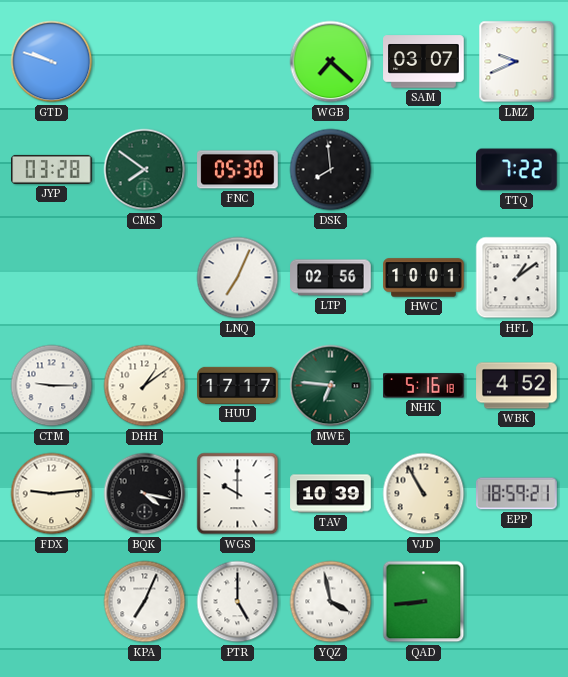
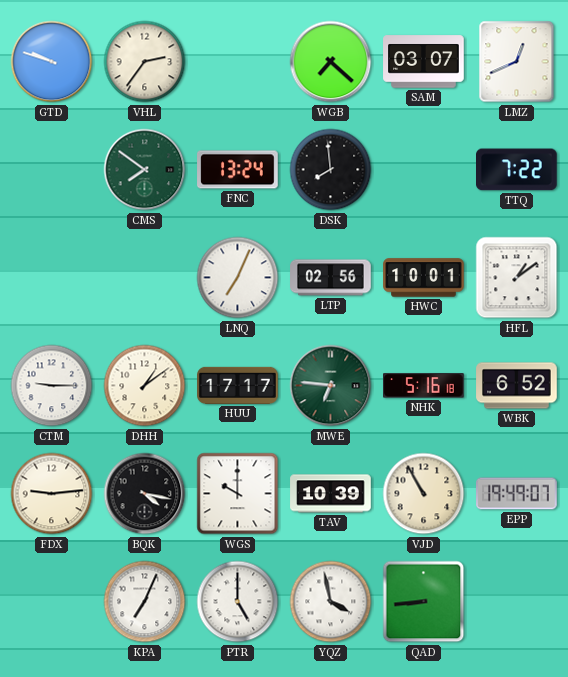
VHL: none -> 2:36 (145, 62)
LMZ: 9:41 -> 12:41 (517, 62)
JYP: 03:28 -> none (52, 169)
FNC: 05:30 -> 13:24 (238, 170)
WBK: 4:52 -> 6:52 (517, 386)
EPP: 18:59 -> 19:49 (517, 494)
